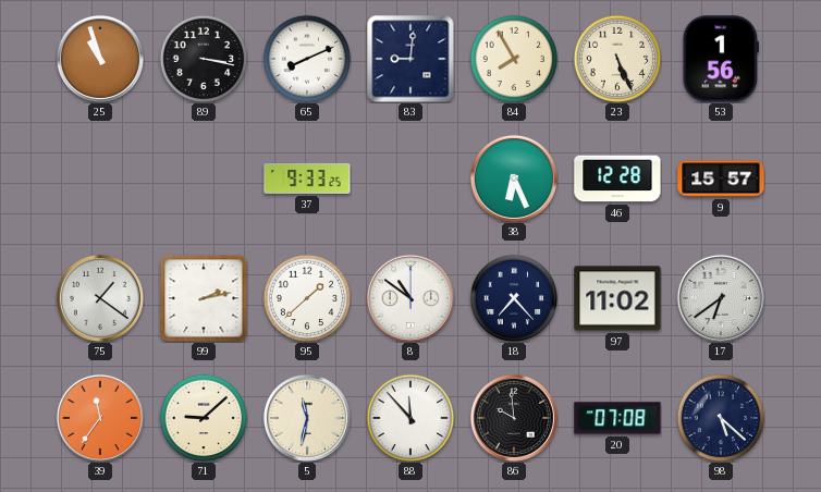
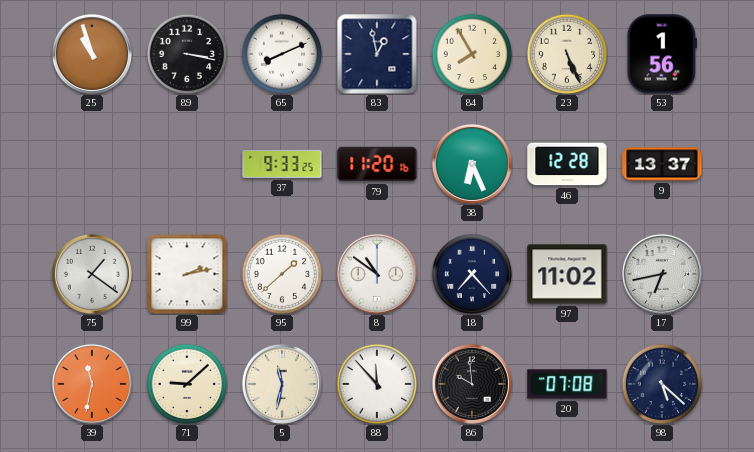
83: 9:01 -> 12:58 (377, 54)
79: none -> 11:20 (377, 164)
9: 15:57 -> 13:37 (662, 164)
17: 6:39 -> 6:43 (662, 274)
39: 11:36 -> 11:32 (92, 384)
